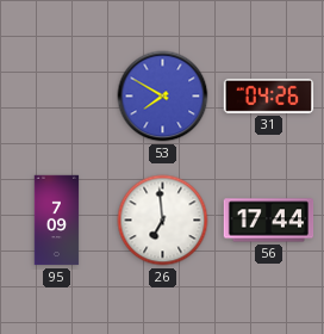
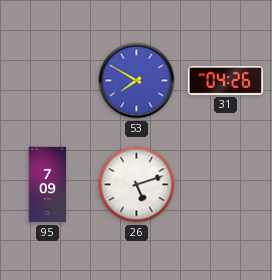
26: 6:59 -> 5:12 (137, 185)
56: 17:44 -> none (269, 221)
